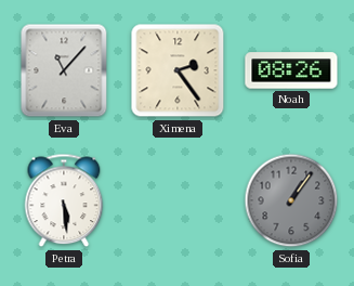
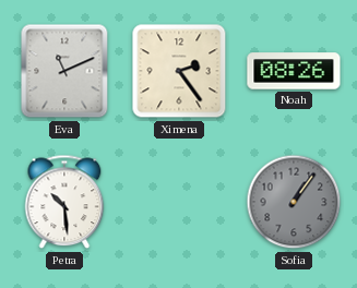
Eva: 11:07 -> 11:11 (64, 71)
Petra: 5:29 -> 10:29 (64, 202)
